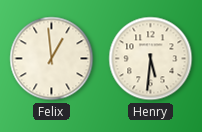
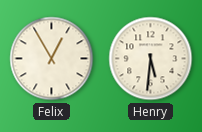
Felix: 12:59 -> 12:55 (52, 59)
